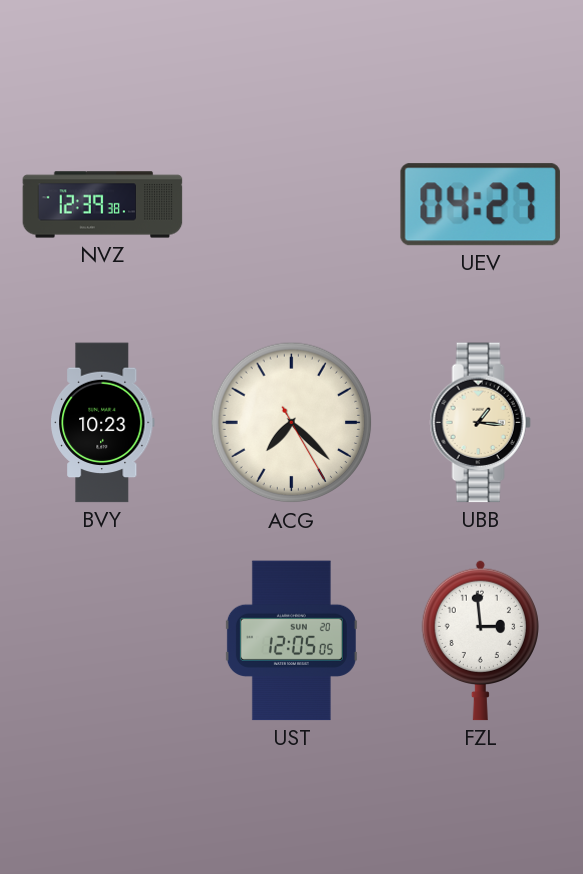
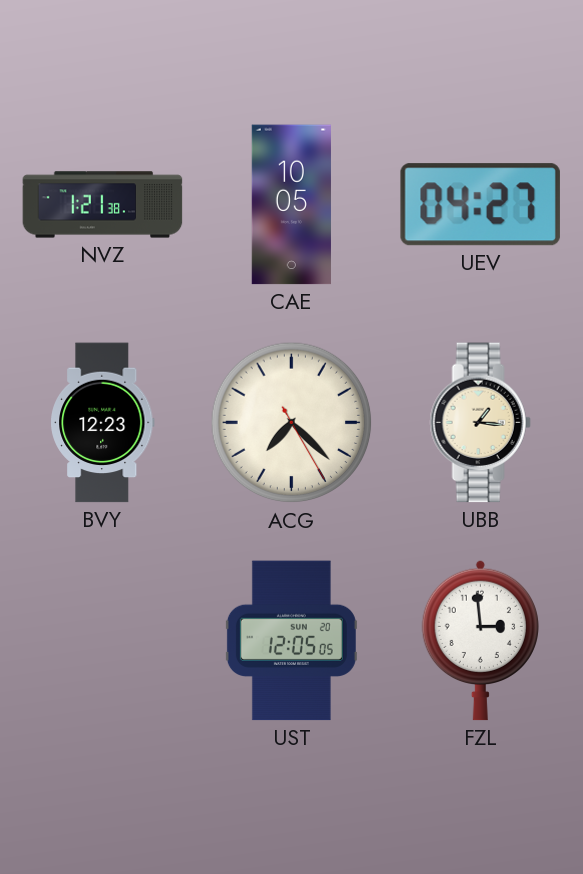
NVZ: 12:39 -> 1:21 (103, 205)
CAE: none -> 10:05 (291, 205)
BVY: 10:23 -> 12:23 (103, 423)
